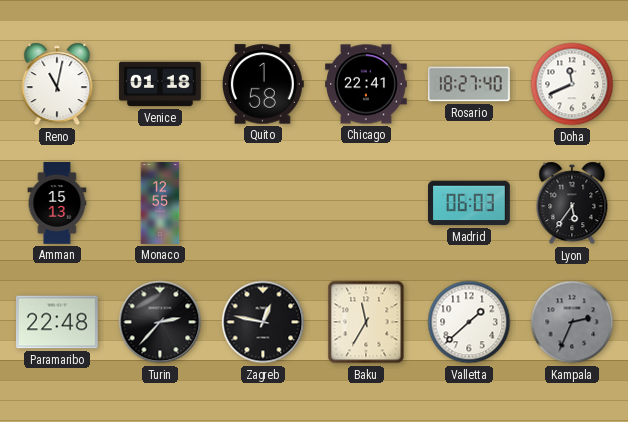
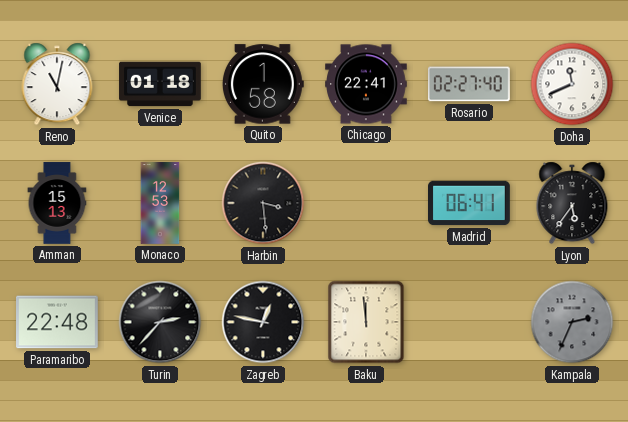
Rosario: 18:27 -> 02:27 (470, 84)
Monaco: 12:55 -> 12:53 (160, 203)
Harbin: none -> 3:29 (263, 203)
Madrid: 06:03 -> 06:41 (470, 203)
Baku: 11:35 -> 11:59 (366, 322)
Valletta: 1:38 -> none (469, 322)
